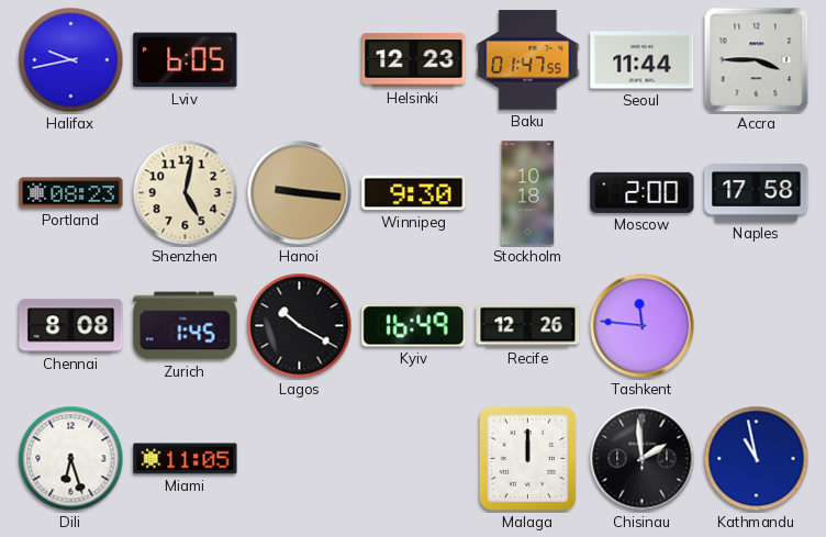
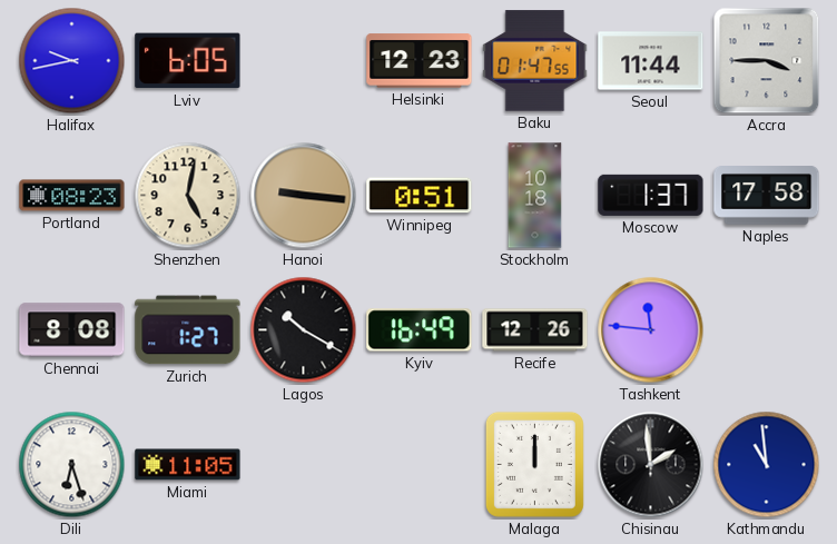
Winnipeg: 9:30 -> 0:51 (420, 196)
Moscow: 2:00 -> 1:37 (651, 195)
Zurich: 1:45 -> 1:27 (188, 330)
Kathmandu: 10:58 -> 10:59 (767, 465)
